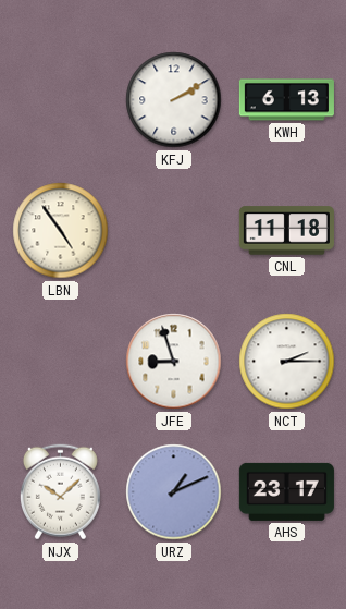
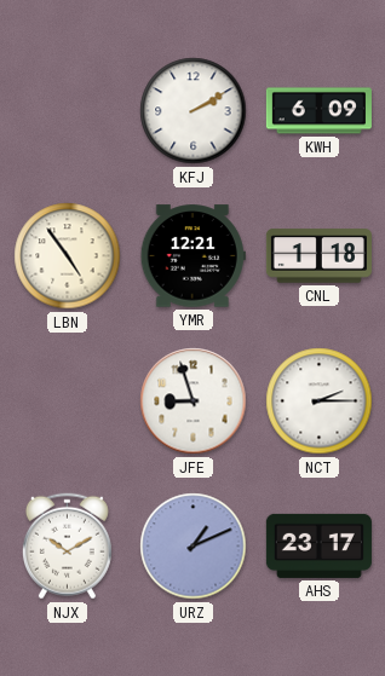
KWH: 6:13 -> 6:09 (318, 111)
YMR: none -> 12:21 (192, 256)
CNL: 11:18 -> 1:18 (318, 256)
NJX: 10:08 -> 10:10 (67, 547)
